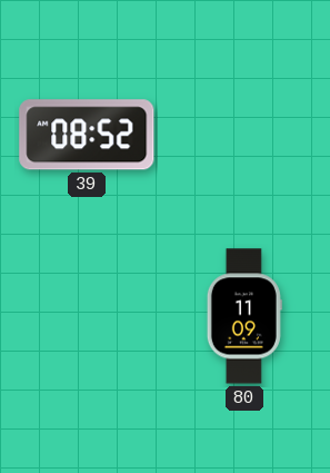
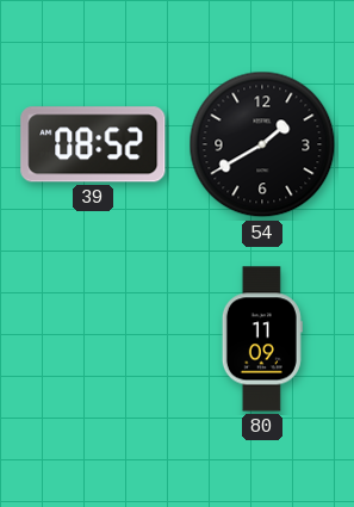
54: none -> 1:40 (262, 144)
